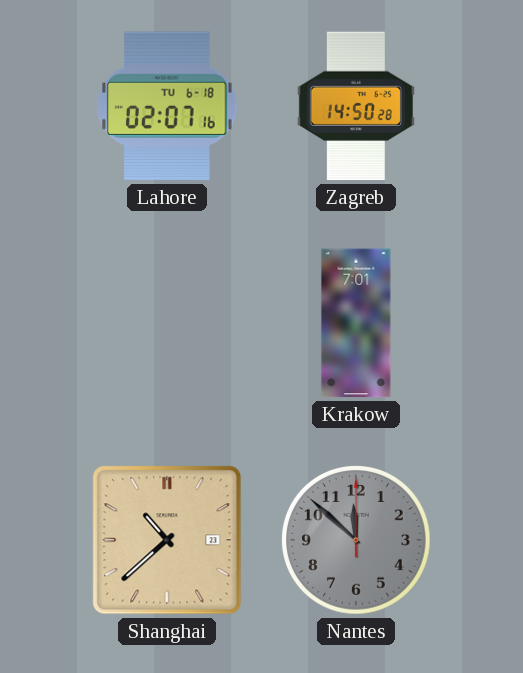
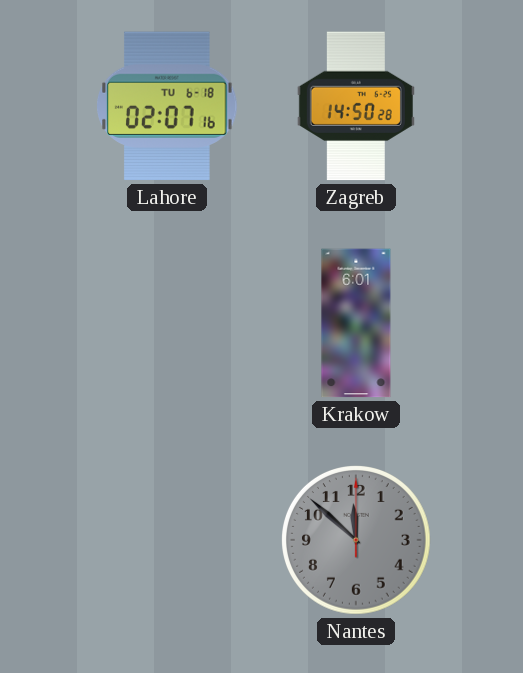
Krakow: 7:01 -> 6:01 (356, 323)
Shanghai: 10:38 -> none (167, 540)
